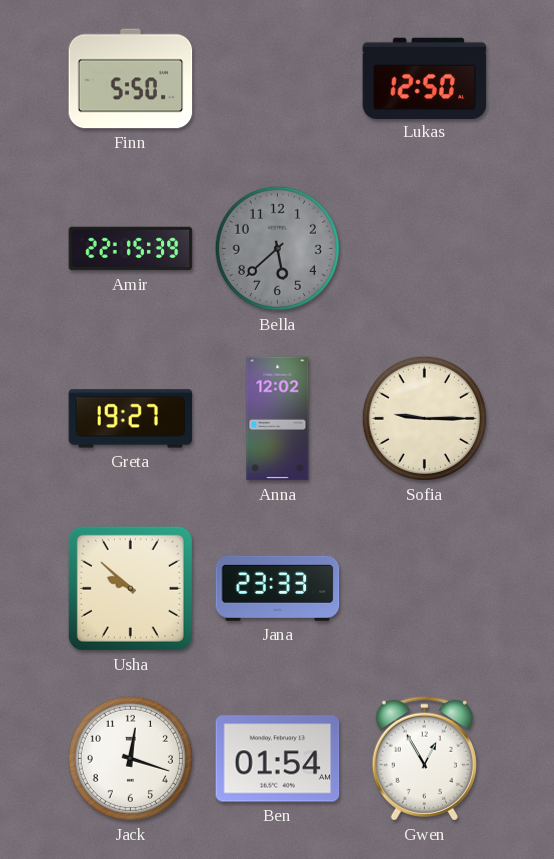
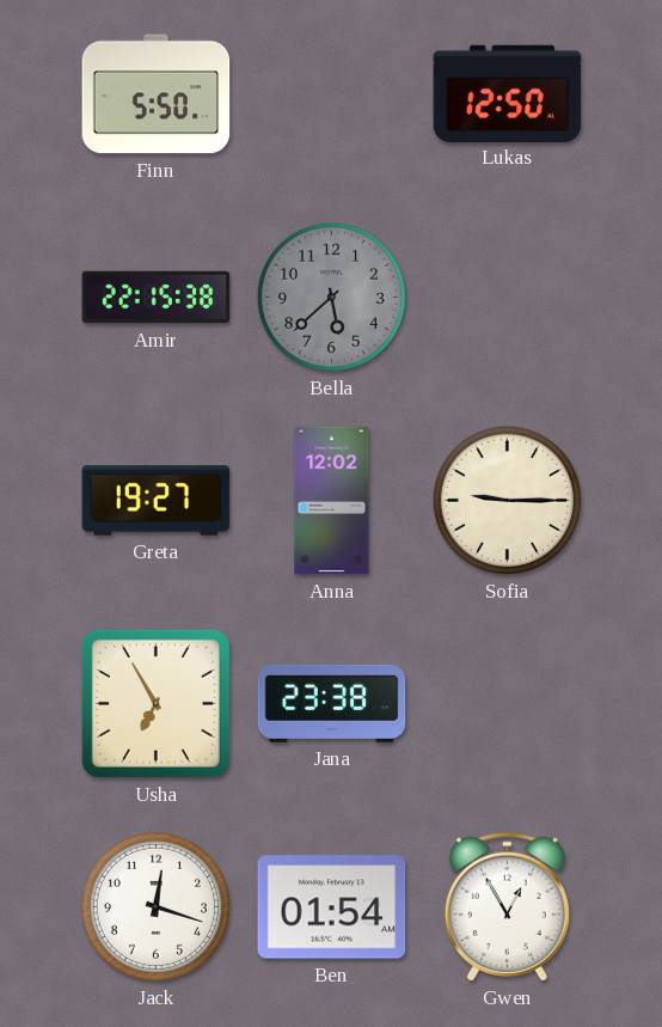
Amir: 22:15:39 -> 22:15:38 (157, 298)
Usha: 9:52 -> 6:55 (155, 703)
Jana: 23:33 -> 23:38 (332, 703)
